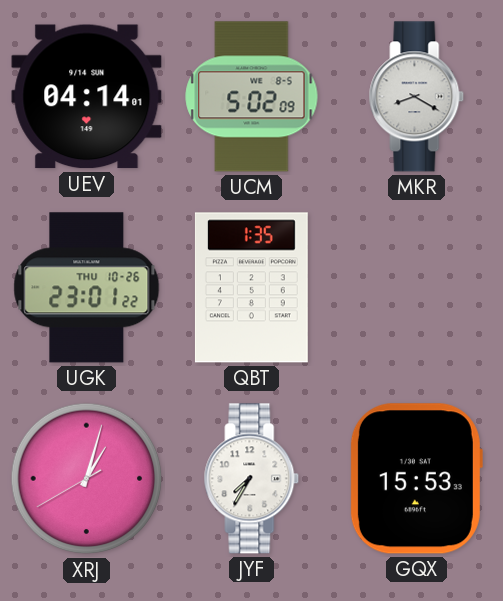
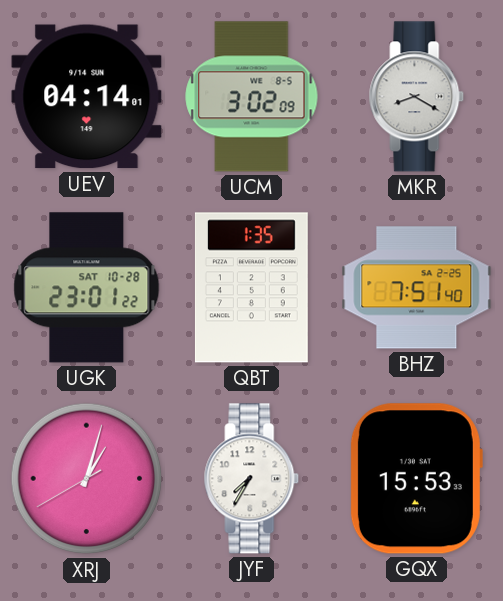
UCM: 5:02 -> 3:02 (252, 97)
UGK date: THU 10-26 -> SAT 10-28 (87, 288)
BHZ: none -> 7:51 (417, 288)
